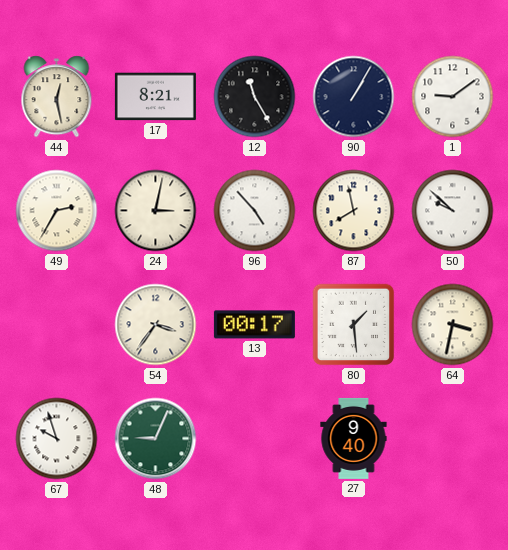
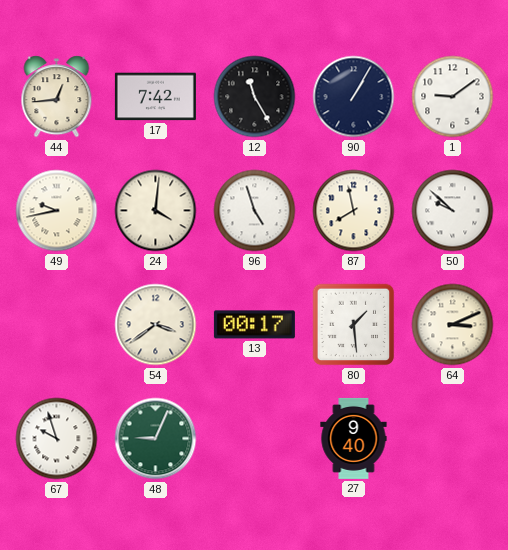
44: 12:28 -> 12:44 (57, 97)
17: 8:21 -> 7:42 (155, 97)
49: 2:35 -> 9:43 (57, 211)
24: 3:02 -> 4:01 (156, 211)
96: 4:53 -> 4:57 (255, 211)
54: 3:36 -> 3:39 (156, 325)
64: 3:32 -> 3:11 (453, 325)
